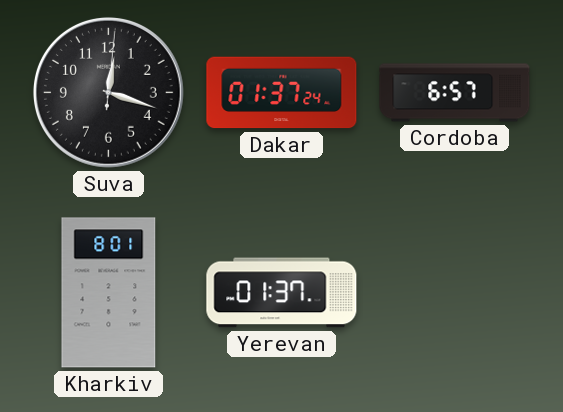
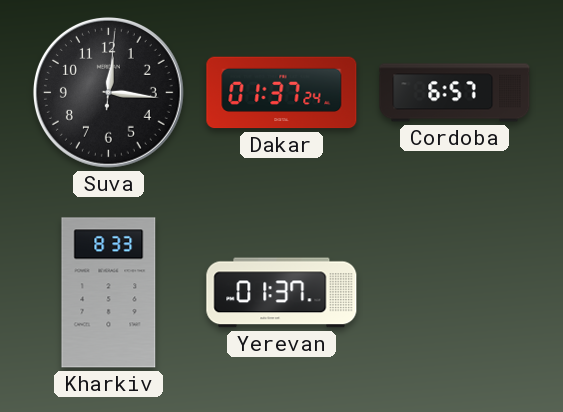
Suva: 12:18 -> 12:16 (108, 92)
Kharkiv: 8:01 -> 8:33 (109, 293)
